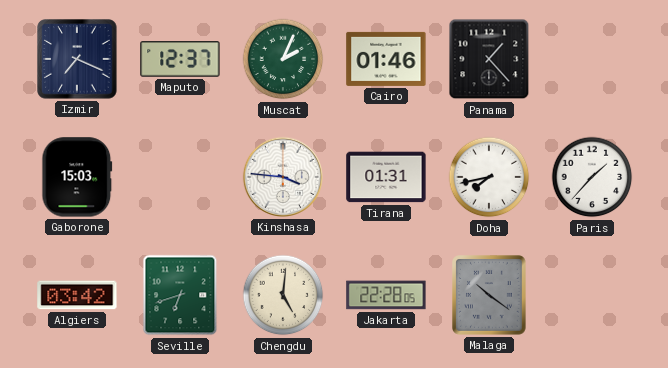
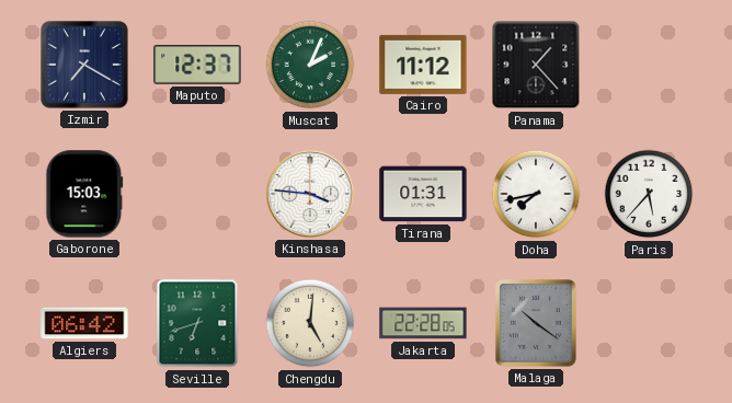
Izmir: 7:19 -> 7:20 (84, 65)
Cairo: 01:46 -> 11:12 (423, 65)
Paris: 1:37 -> 5:37 (649, 194)
Algiers: 03:42 -> 06:42 (84, 323)
